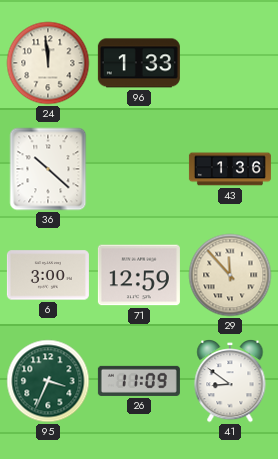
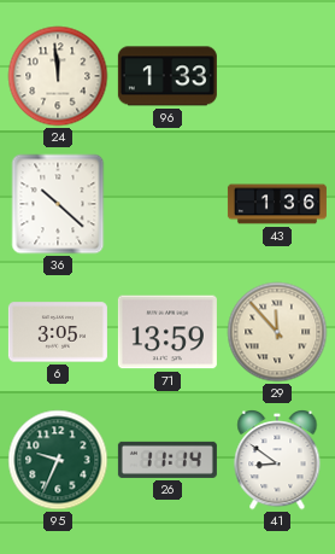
6: 3:00 -> 3:05 (58, 332)
71: 12:59 -> 13:59 (167, 332)
95: 3:34 -> 9:34 (58, 460)
26: 11:09 -> 11:14 (167, 460)
